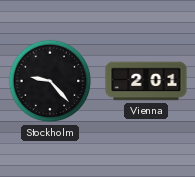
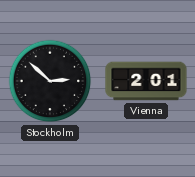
Stockholm: 9:23 -> 2:52 (50, 81)
